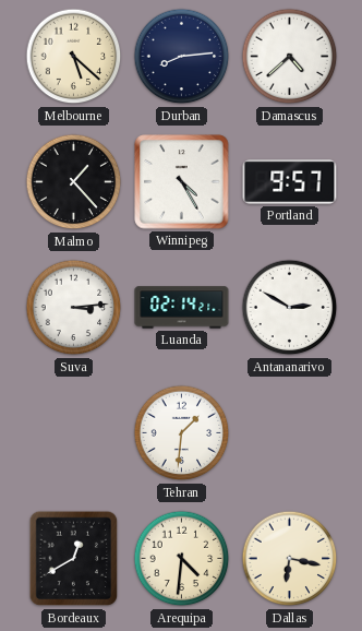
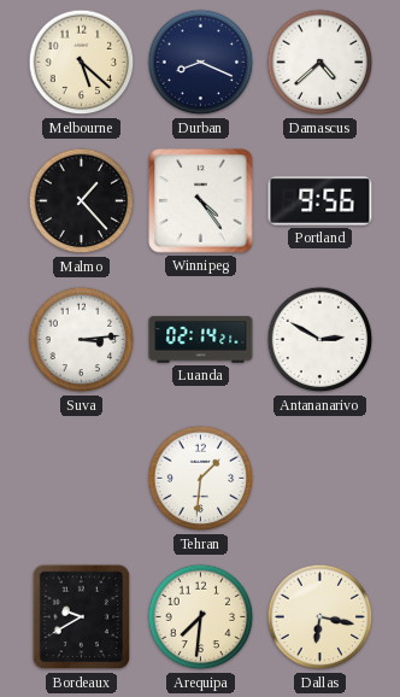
Durban: 8:14 -> 8:19 (201, 63)
Winnipeg: 4:25 -> 4:24 (201, 201)
Portland: 9:57 -> 9:56 (320, 201)
Bordeaux: 12:40 -> 9:40 (82, 617)
Arequipa: 4:31 -> 7:31 (201, 617)
